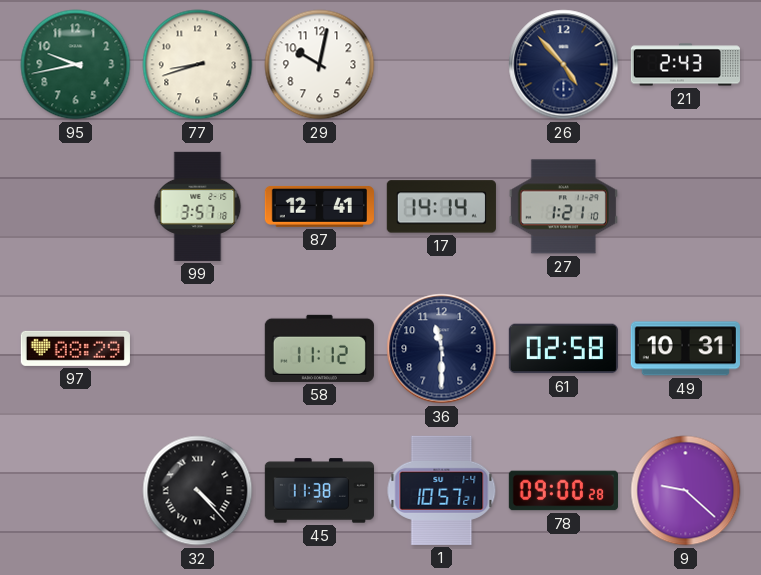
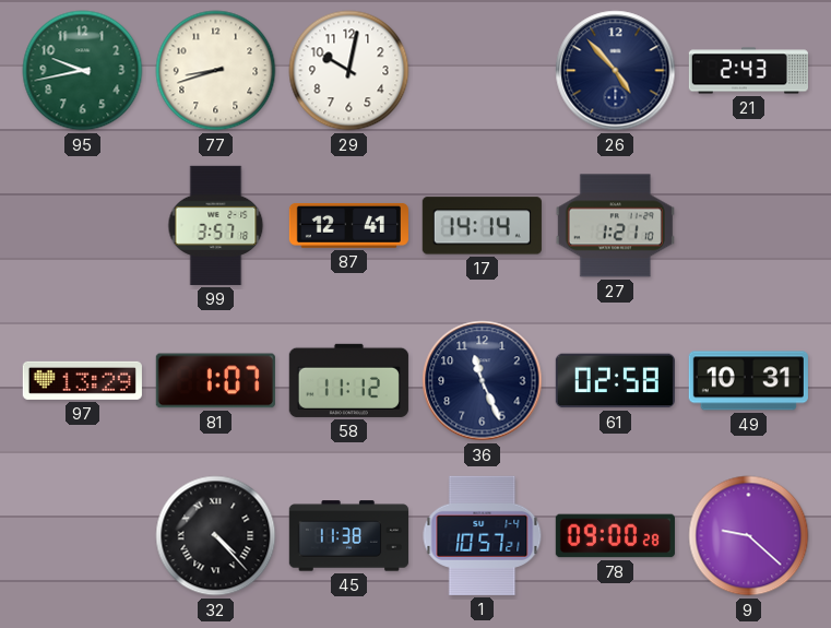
97: 08:29 -> 13:29 (82, 380)
81: none -> 1:07 (215, 381)
36: 11:30 -> 11:26 (483, 381)
